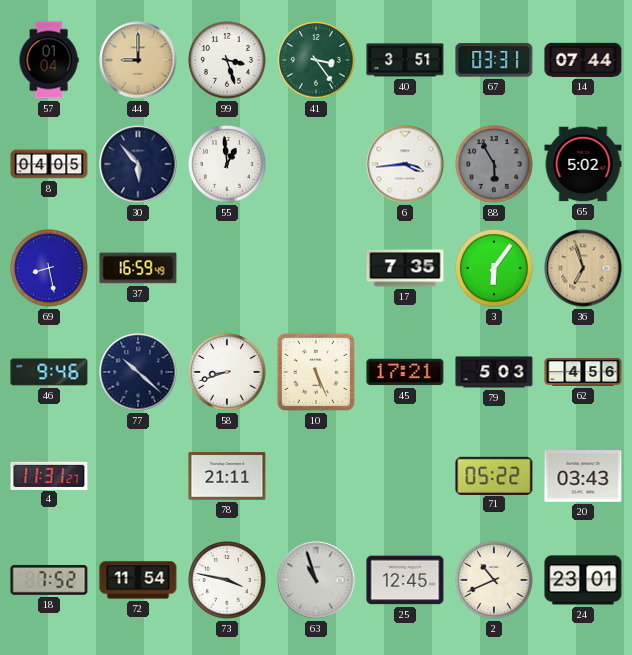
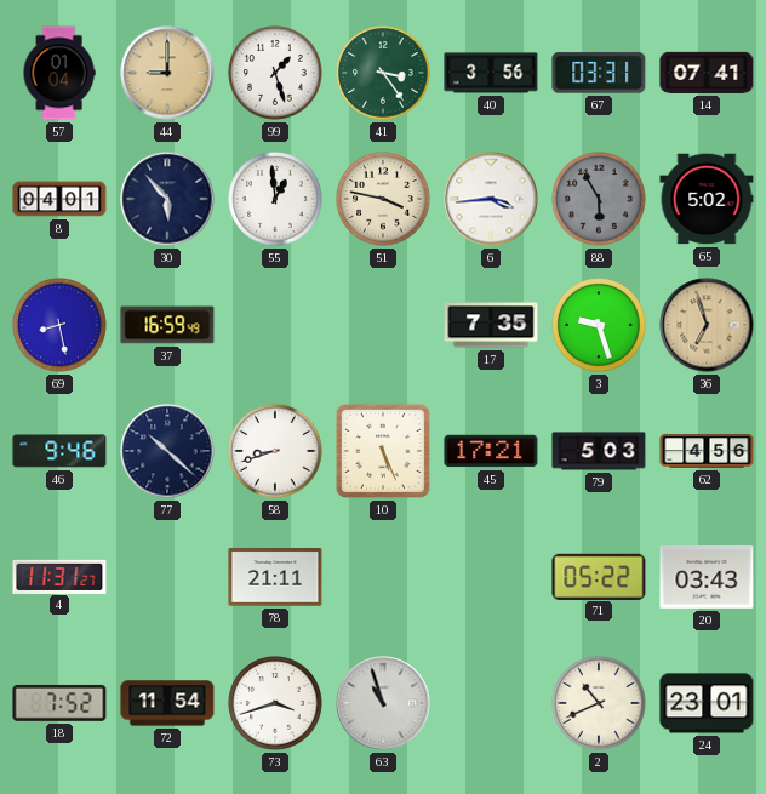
99: 3:27 -> 1:27 (275, 73)
40: 3:51 -> 3:56 (491, 73)
14: 07:44 -> 07:41 (707, 73)
8: 04:05 -> 04:01 (59, 199)
51: none -> 3:47 (383, 199)
3: 6:06 -> 9:27 (599, 325)
73: 3:47 -> 3:42 (275, 703)
25: 12:45 -> none (405, 580)
